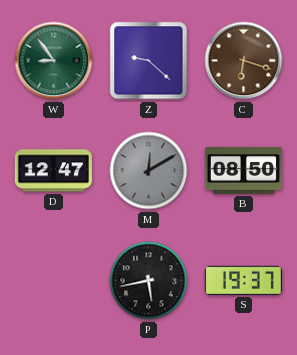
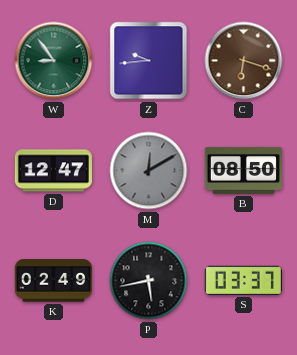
Z: 9:22 -> 9:44 (149, 61)
K: none -> 02:49 (53, 281)
S: 19:37 -> 03:37 (243, 280)
